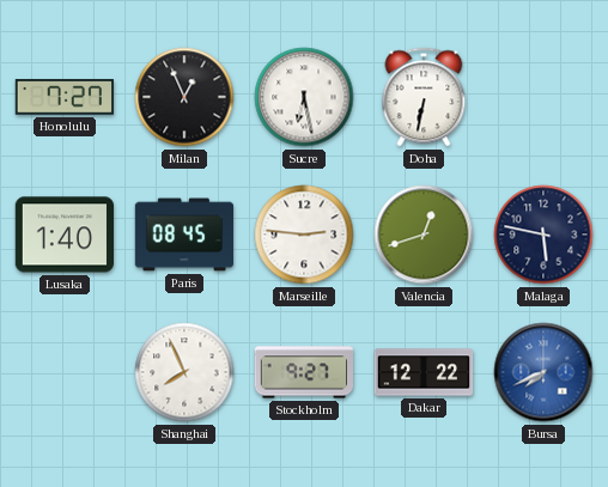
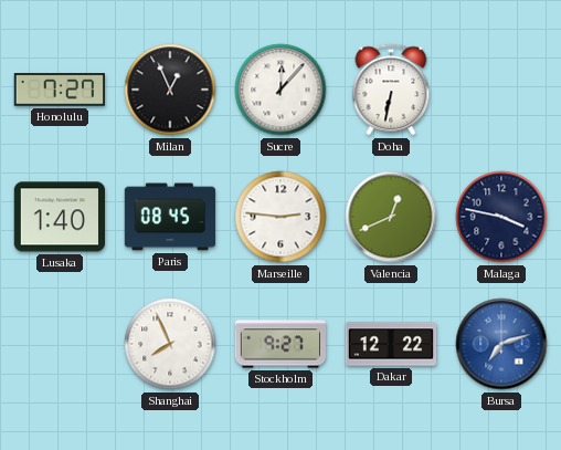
Sucre: 6:28 -> 12:07 (280, 90)
Valencia: 12:42 -> 12:41 (391, 217)
Malaga: 5:47 -> 3:47 (501, 217)
Bursa: 7:41 -> 7:12 (501, 344)
